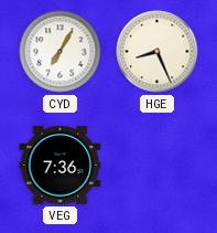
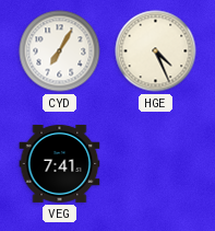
HGE: 8:26 -> 4:26 (156, 51)
VEG: 7:36 -> 7:41 (60, 163)
